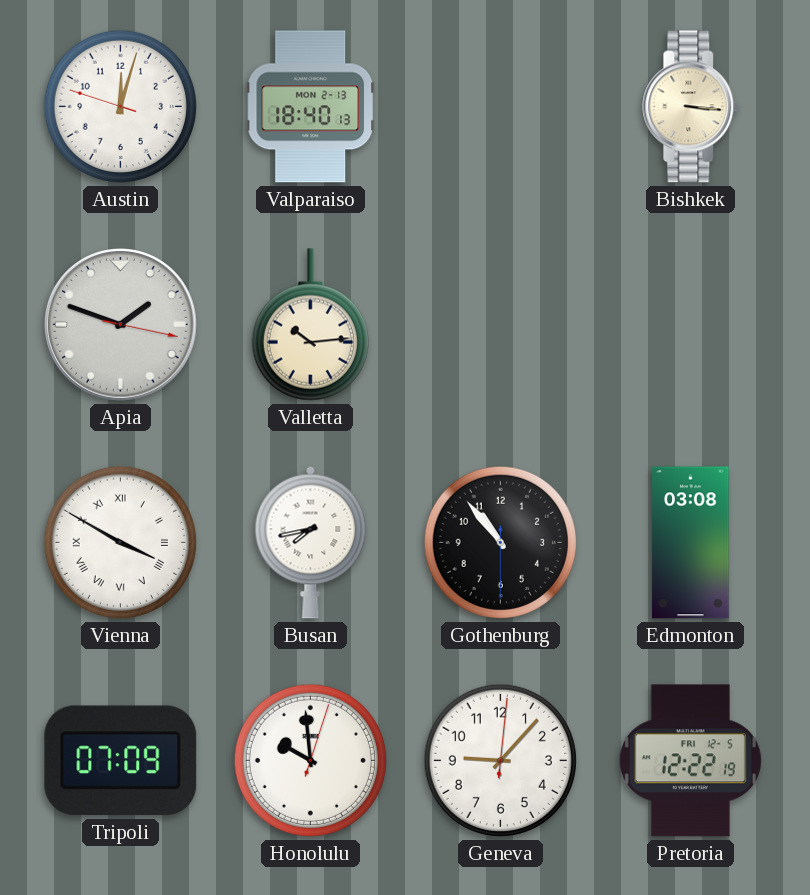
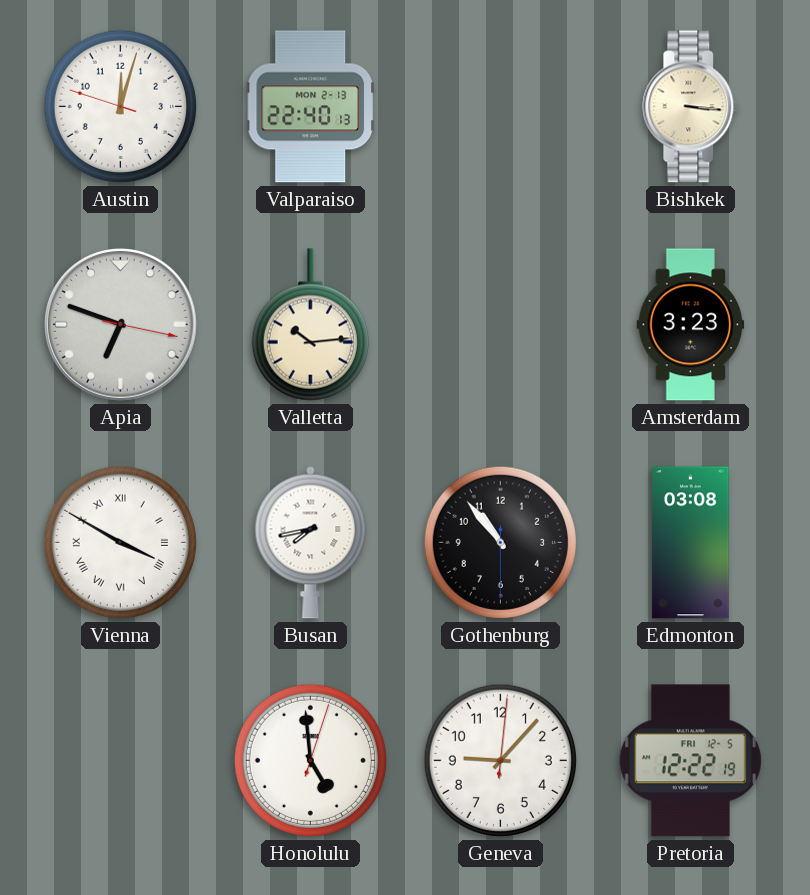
Valparaiso: 18:40 -> 22:40 (310, 107)
Apia: 1:48 -> 6:48 (121, 325)
Amsterdam: none -> 3:23 (691, 325)
Tripoli: 07:09 -> none (121, 761)
Honolulu: 9:59 -> 4:59 (310, 760)
